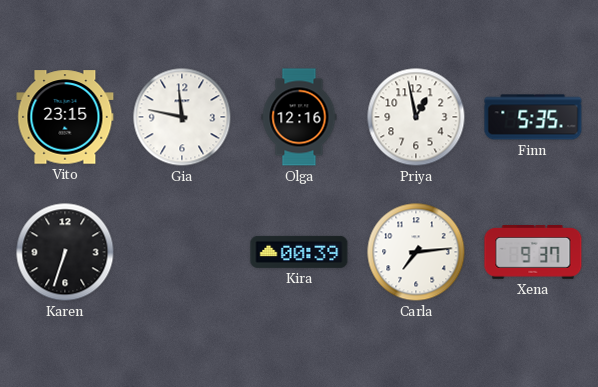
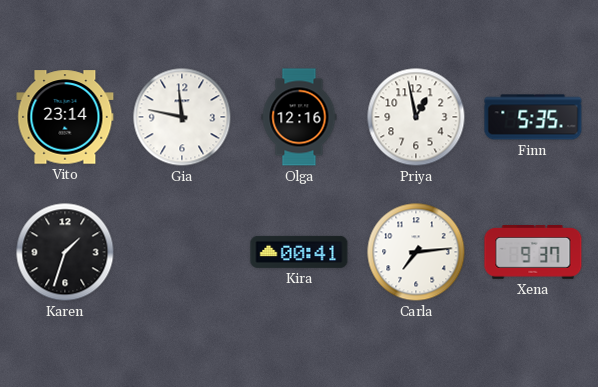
Vito: 23:15 -> 23:14 (65, 117)
Karen: 6:33 -> 1:33 (65, 252)
Kira: 00:39 -> 00:41 (299, 252)
